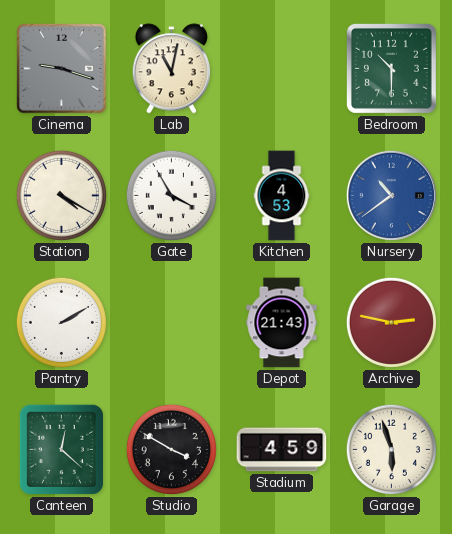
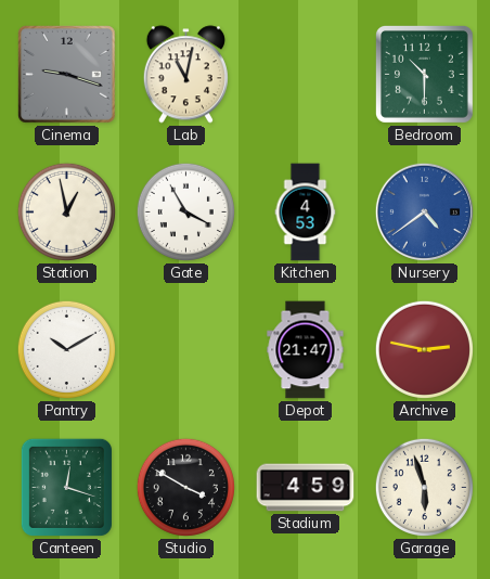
Station: 4:20 -> 12:58 (66, 211)
Nursery: 10:39 -> 4:39 (424, 211)
Pantry: 2:10 -> 10:10 (66, 349)
Depot: 21:43 -> 21:47 (306, 350)
Canteen: 12:22 -> 12:18 (66, 487)
